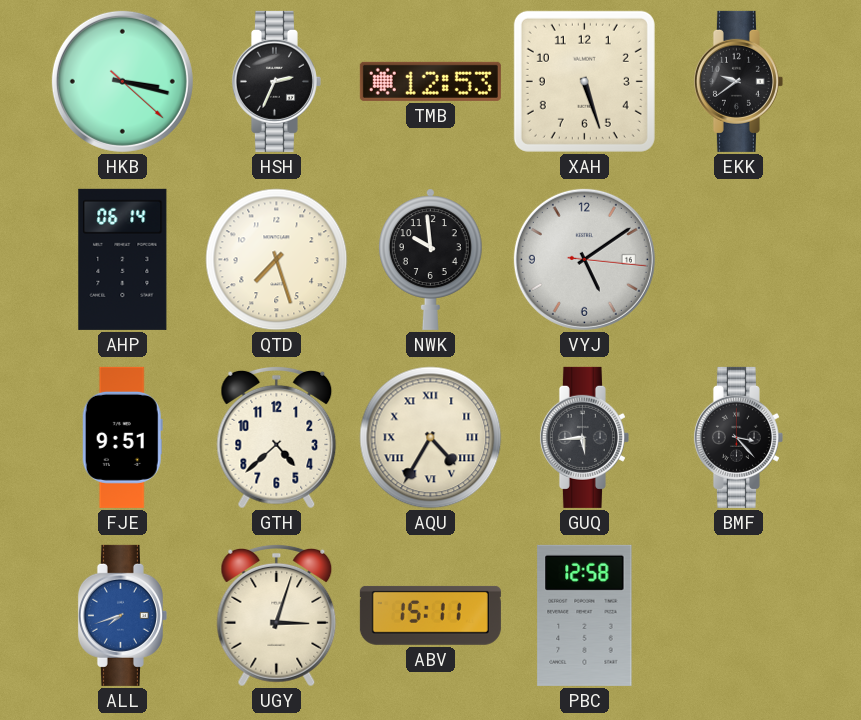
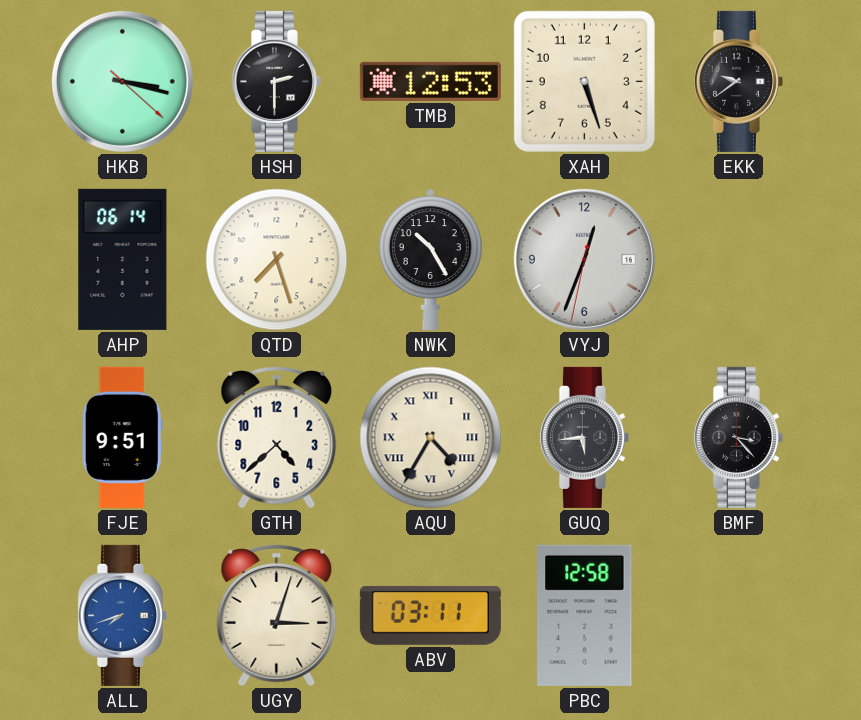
HSH: 2:34 -> 2:30 (276, 81)
NWK: 9:59 -> 10:25 (430, 259)
VYJ: 5:09 -> 12:33 (584, 259)
ABV: 15:11 -> 03:11 (430, 615)
